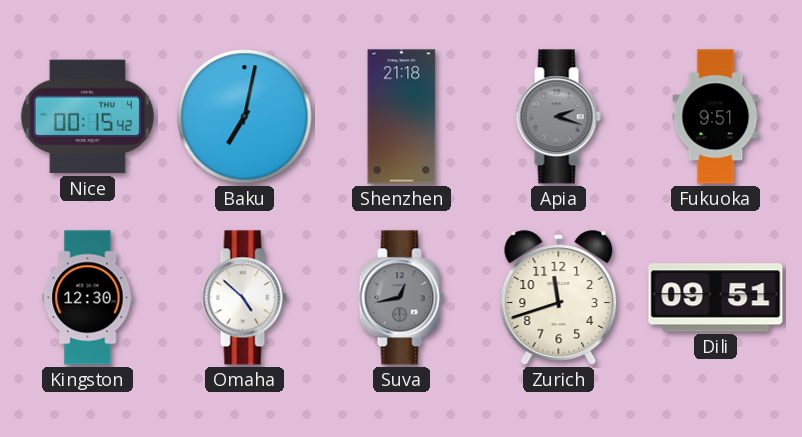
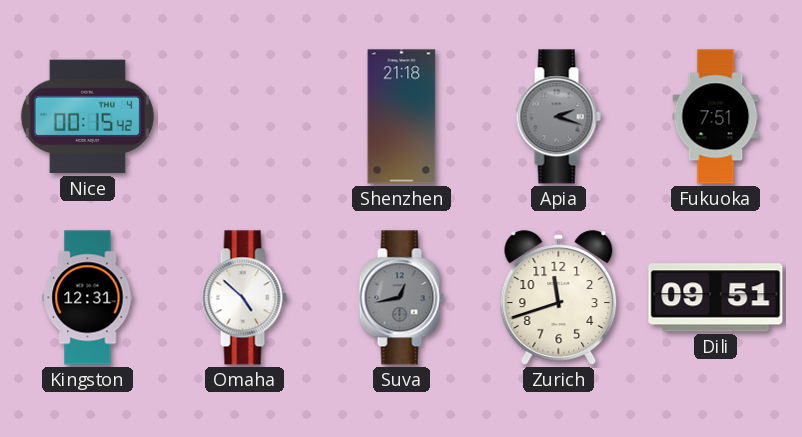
Baku: 7:02 -> none (245, 117)
Fukuoka: 9:51 -> 7:51 (716, 117)
Kingston: 12:30 -> 12:31 (88, 298)
